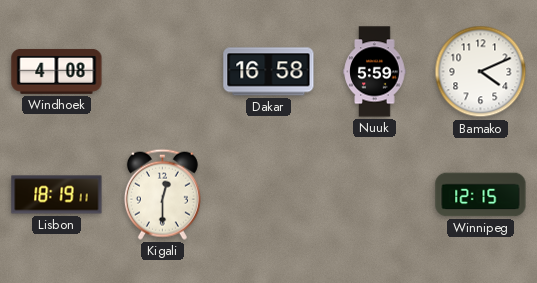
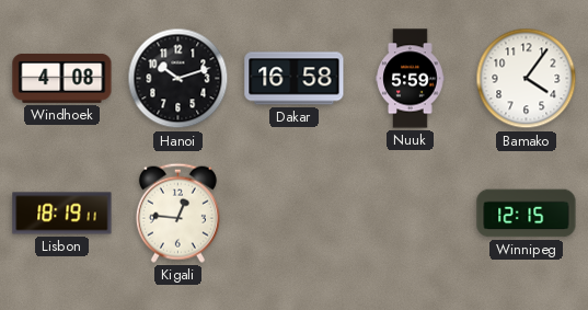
Hanoi: none -> 10:12 (178, 79)
Bamako: 4:11 -> 4:06 (527, 79)
Kigali: 12:30 -> 12:46 (177, 213)
